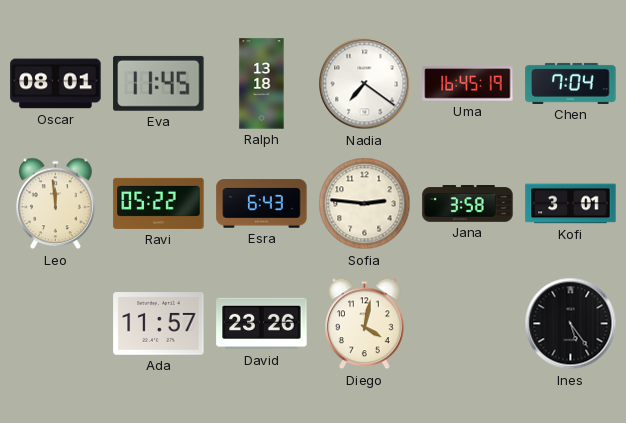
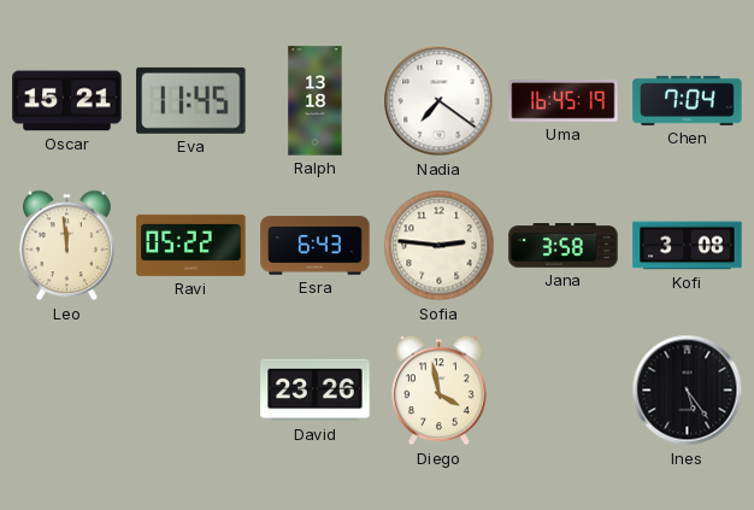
Oscar: 08:01 -> 15:21 (67, 101)
Kofi: 3:01 -> 3:08 (688, 246)
Ada: 11:57 -> none (159, 324)
Diego: 4:02 -> 3:58 (440, 391)
